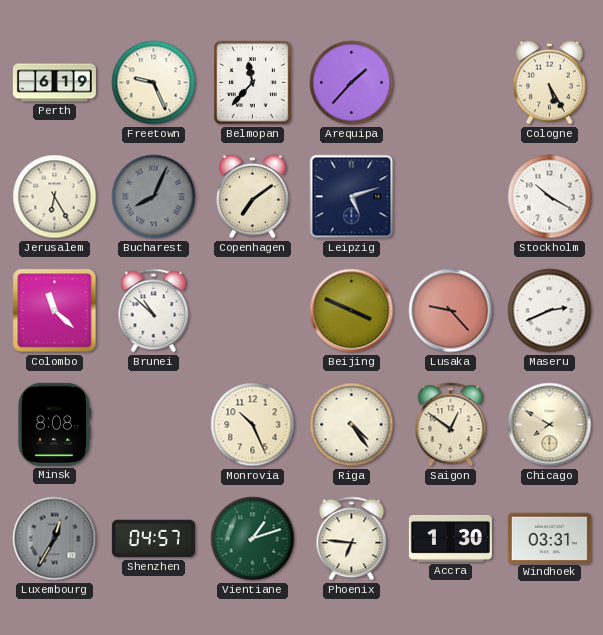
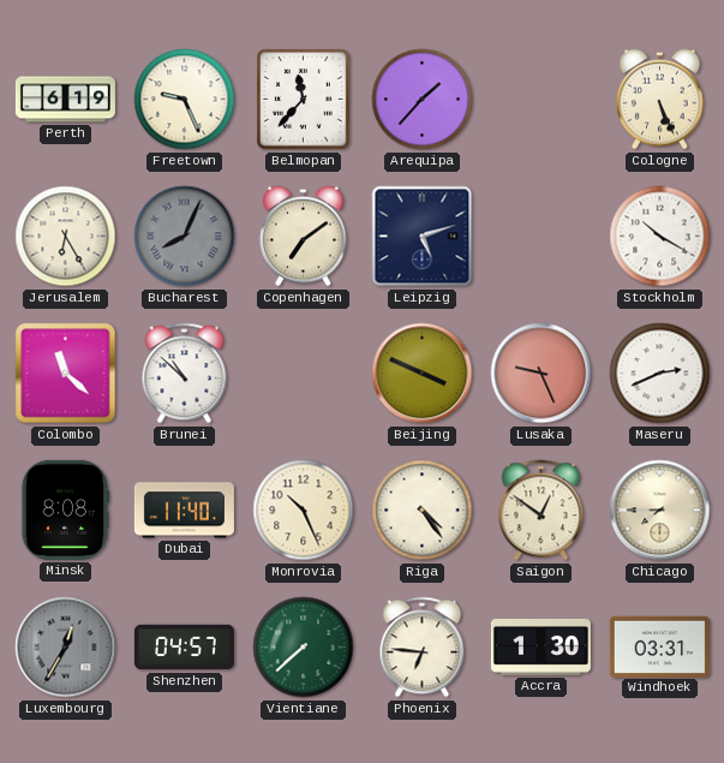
Cologne: 5:25 -> 5:26 (660, 100)
Lusaka: 9:23 -> 9:26 (541, 374)
Dubai: none -> 11:40 (184, 511)
Chicago: 7:50 -> 7:45 (660, 511)
Vientiane: 1:12 -> 7:38 (304, 648)
